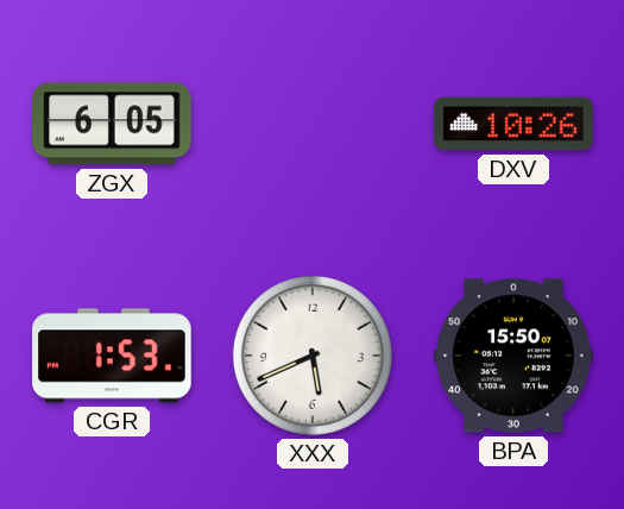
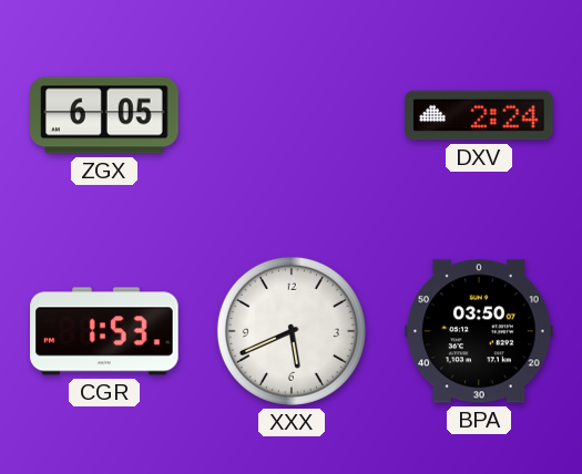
DXV: 10:26 -> 2:24 (479, 115)
BPA: 15:50 -> 03:50 (479, 331)
